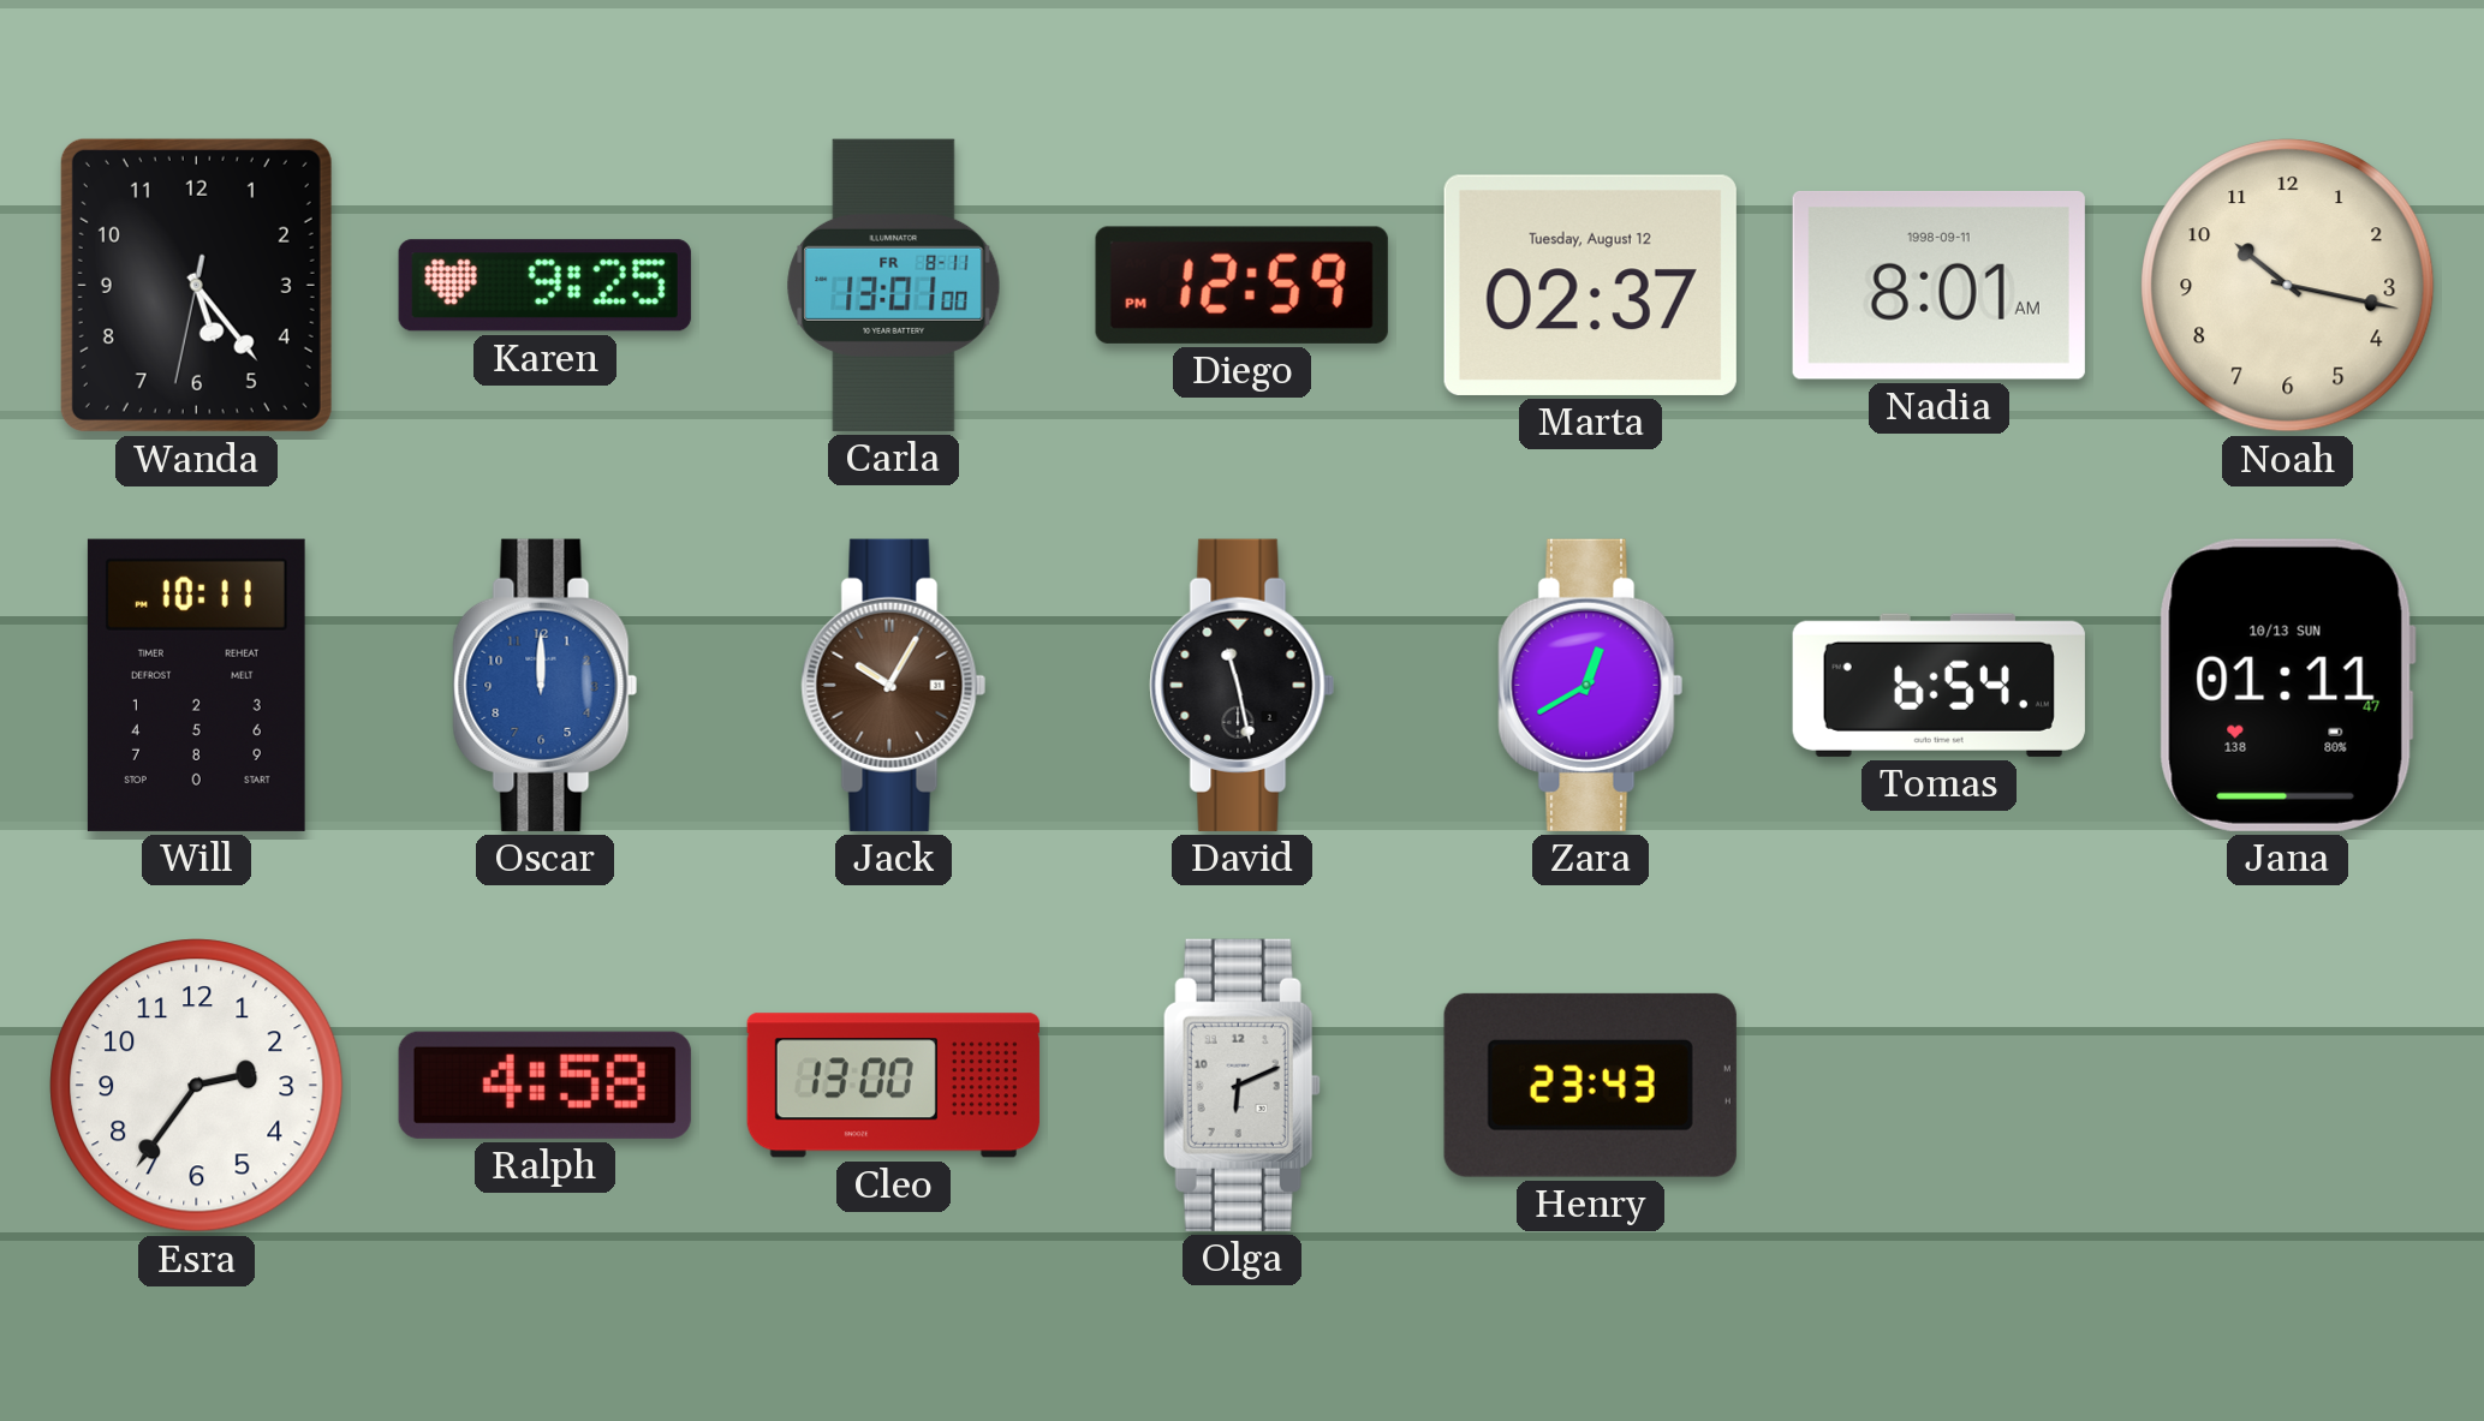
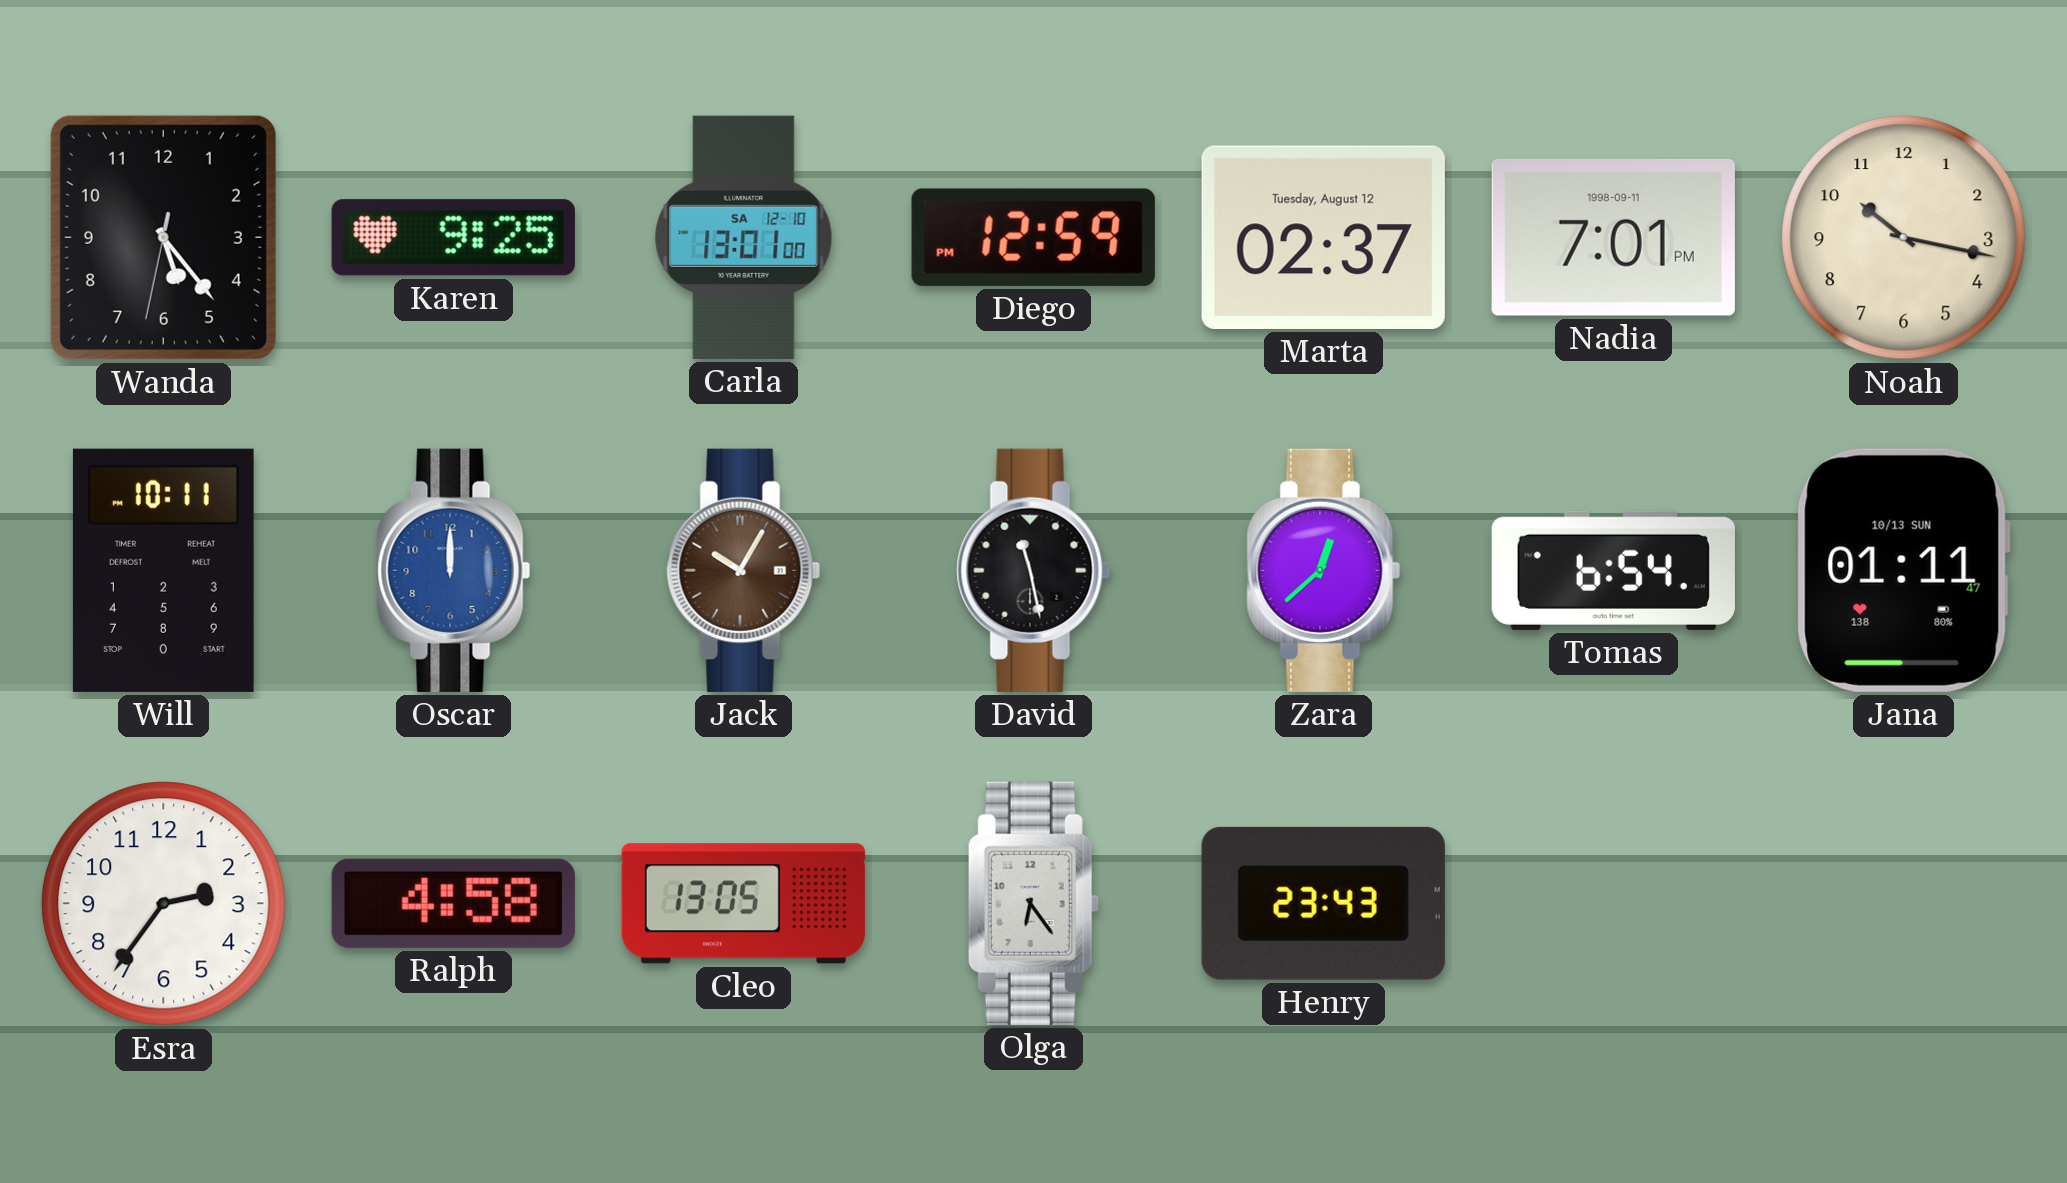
Carla date: FR 8-11 -> SA 12-10 (744, 237)
Nadia: 8:01 -> 7:01 (1613, 237)
Zara: 12:40 -> 12:38 (1324, 570)
Cleo: 13:00 -> 13:05 (743, 904)
Olga: 6:11 -> 6:24 (1033, 903)
